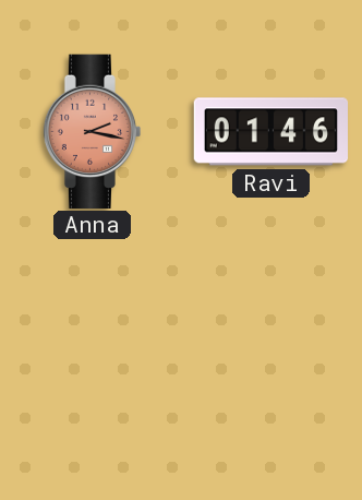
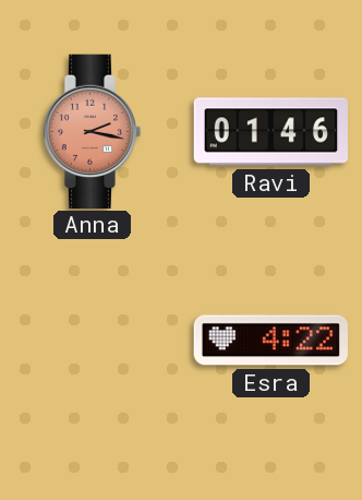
Esra: none -> 4:22 (270, 341)
